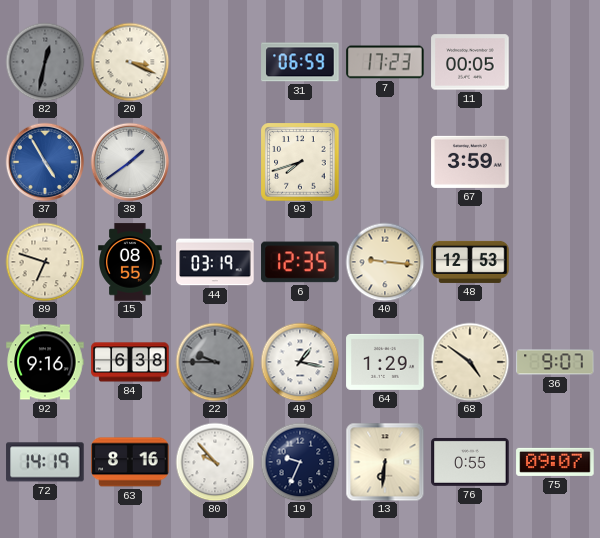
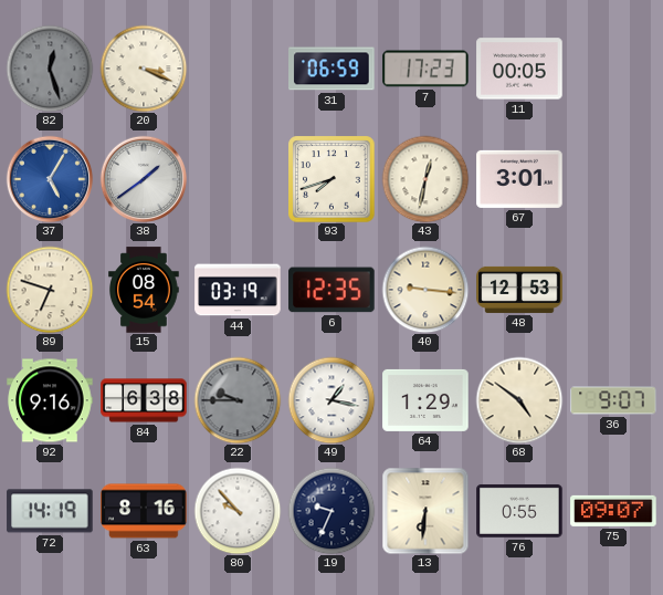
82: 12:32 -> 12:27 (50, 69)
37: 4:55 -> 5:05 (50, 179)
43: none -> 12:32 (425, 179)
67: 3:59 -> 3:01 (519, 179)
15: 08:55 -> 08:54 (144, 290)
